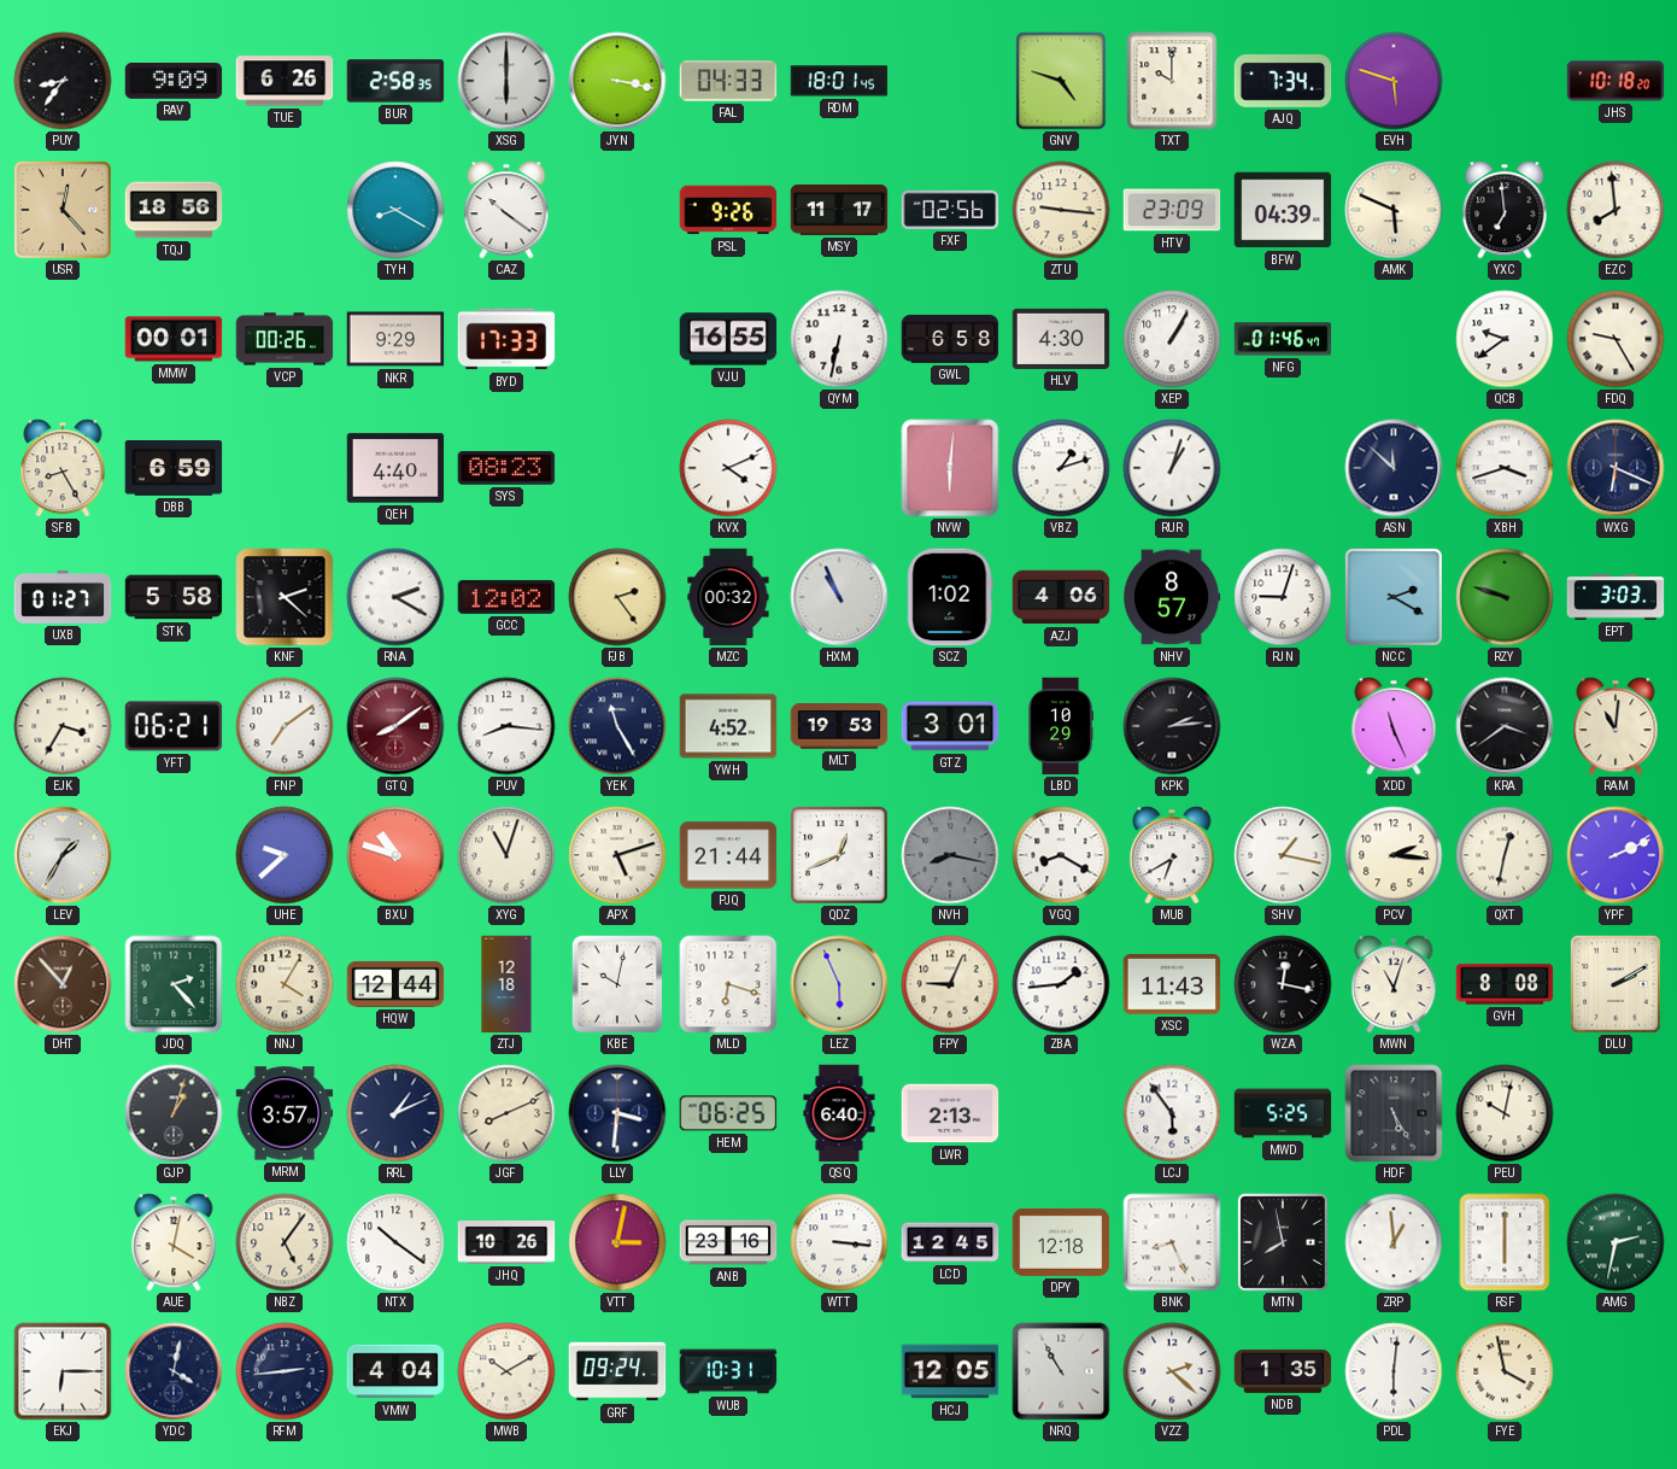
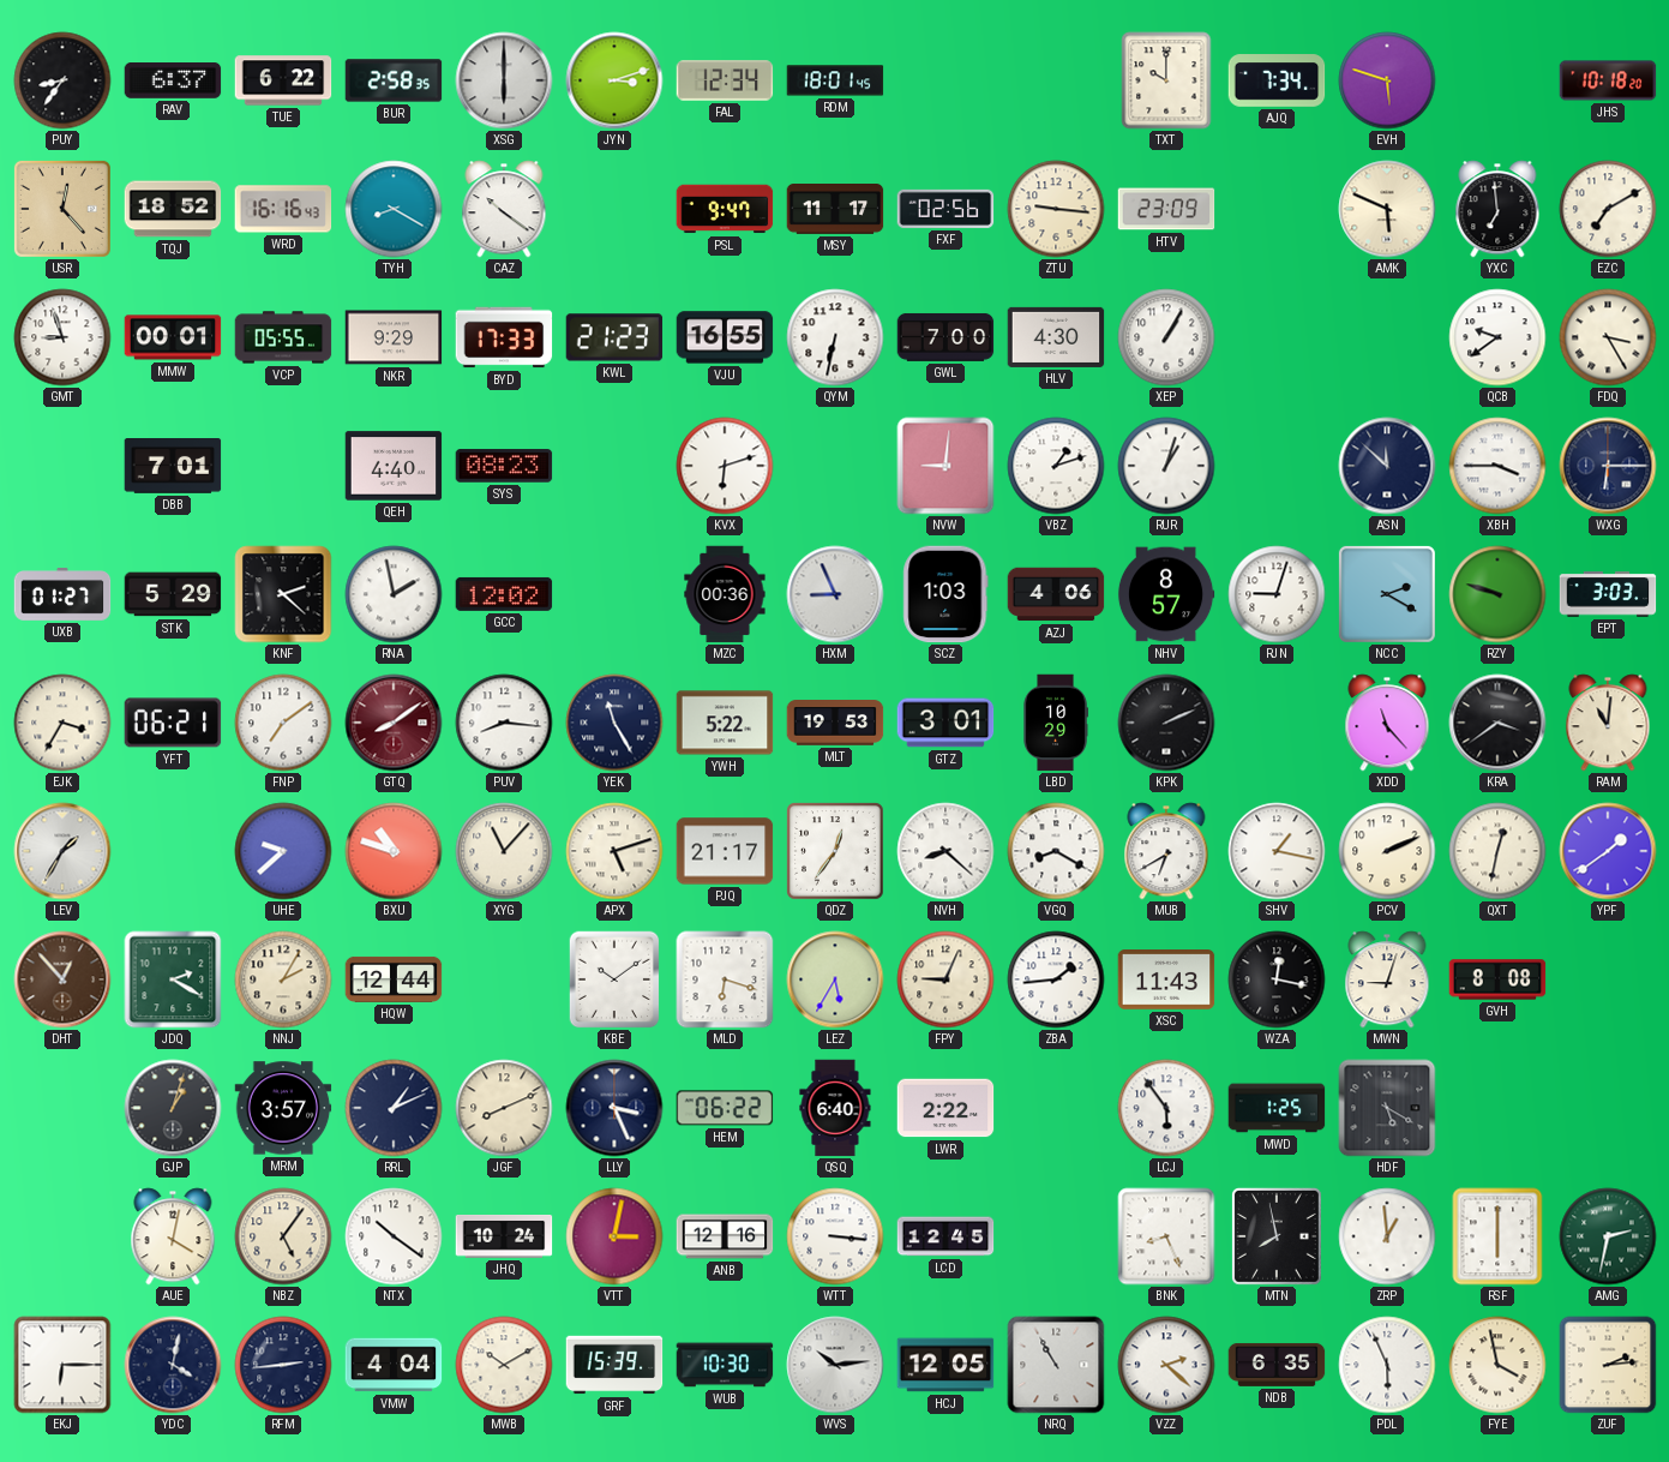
RAV: 9:09 -> 6:37 (173, 82)
TUE: 6:26 -> 6:22 (283, 80)
JYN: 3:17 -> 3:12 (614, 80)
FAL: 04:33 -> 12:34 (725, 80)
GNV: 4:48 -> none (1061, 81)
TQJ: 18:56 -> 18:52 (173, 209)
WRD: none -> 16:16 (283, 209)
PSL: 9:26 -> 9:47 (725, 209)
BFW: 04:39 -> none (1283, 210)
EZC: 7:59 -> 7:10 (1608, 209)
GMT: none -> 8:57 (62, 337)
VCP: 00:26 -> 05:55 (283, 337)
KWL: none -> 21:23 (614, 337)
GWL: 6:58 -> 7:00 (945, 337)
NFG: 01:46 -> none (1283, 339)
FDQ: 9:25 -> 3:25 (1608, 337)
SFB: 8:25 -> none (63, 468)
DBB: 6:59 -> 7:01 (173, 467)
KVX: 4:11 -> 6:12 (725, 466)
NVW: 6:01 -> 9:01 (945, 466)
XBH: 3:42 -> 3:45 (1497, 466)
WXG: 6:19 -> 6:15 (1608, 466)
STK: 5:58 -> 5:29 (173, 594)
RNA: 2:20 -> 1:58 (394, 594)
FJB: 2:24 -> none (617, 597)
MZC: 00:32 -> 00:36 (725, 594)
HXM: 10:56 -> 8:56 (835, 594)
SCZ: 1:02 -> 1:03 (945, 594)
YWH: 4:52 -> 5:22 (725, 723)
KPK: 2:14 -> 2:11 (1166, 723)
XDD: 11:26 -> 11:23 (1387, 723)
XYG: 11:03 -> 11:07 (504, 851)
PJQ: 21:44 -> 21:17 (725, 851)
QDZ: 12:41 -> 12:36 (835, 851)
NVH: 8:17 -> 8:22 (945, 851)
NVH dial: grey -> white (945, 851)
PCV: 2:16 -> 2:11 (1387, 851)
YPF: 2:11 -> 1:39 (1608, 851)
JDQ: 2:23 -> 2:20 (173, 979)
NNJ: 4:05 -> 2:05 (283, 979)
ZTJ: 12:18 -> none (506, 984)
KBE: 10:02 -> 10:09 (614, 979)
LEZ: 5:56 -> 5:35 (835, 979)
MWN: 11:03 -> 9:03 (1387, 979)
DLU: 2:10 -> none (1616, 984)
LLY: 3:31 -> 3:26 (614, 1108)
HEM: 06:25 -> 06:22 (725, 1108)
LWR: 2:13 -> 2:22 (945, 1108)
MWD: 5:25 -> 1:25 (1277, 1108)
HDF: 5:25 -> 5:20 (1387, 1108)
PEU: 10:02 -> none (1505, 1113)
JHQ: 10:26 -> 10:24 (504, 1238)
ANB: 23:16 -> 12:16 (725, 1236)
DPY: 12:18 -> none (1061, 1242)
GRF: 09:24 -> 15:39 (614, 1365)
WUB: 10:31 -> 10:30 (725, 1365)
WVS: none -> 10:14 (835, 1365)
NDB: 1:35 -> 6:35 (1277, 1365)
PDL: 6:01 -> 5:56 (1387, 1365)
ZUF: none -> 2:14 (1608, 1365)
